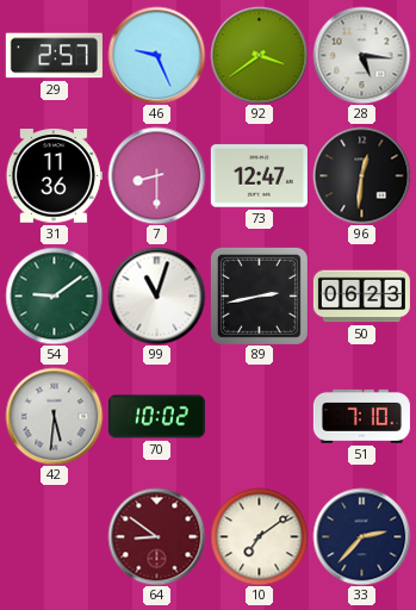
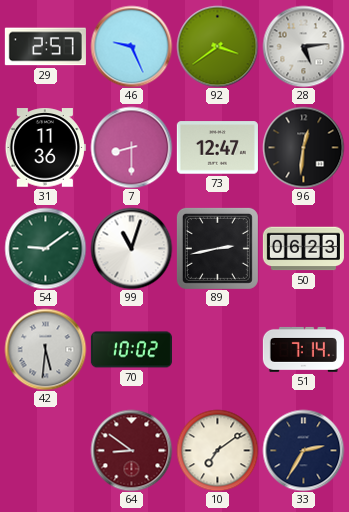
28: 5:16 -> 5:14 (303, 46)
51: 7:10 -> 7:14 (303, 349)
33: 2:37 -> 2:35 (303, 450)
